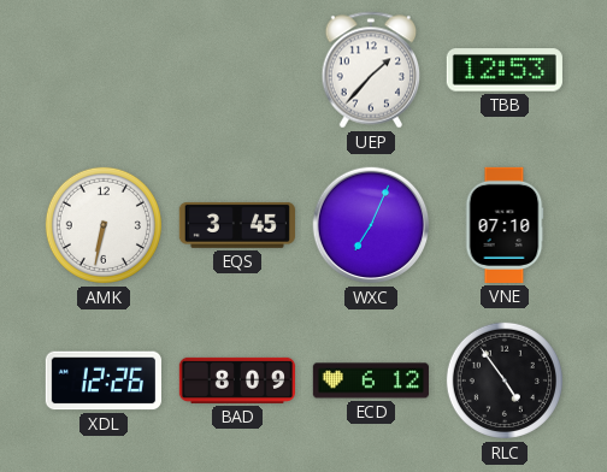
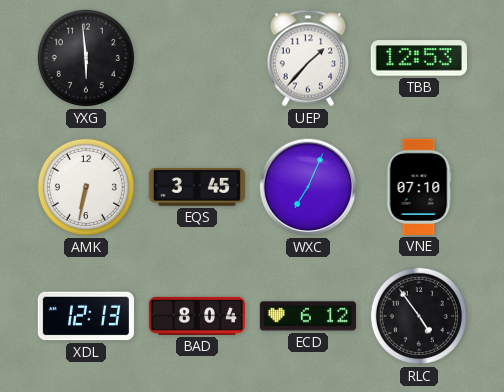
YXG: none -> 5:59 (86, 58)
XDL: 12:26 -> 12:13 (86, 316)
BAD: 8:09 -> 8:04 (196, 316)
